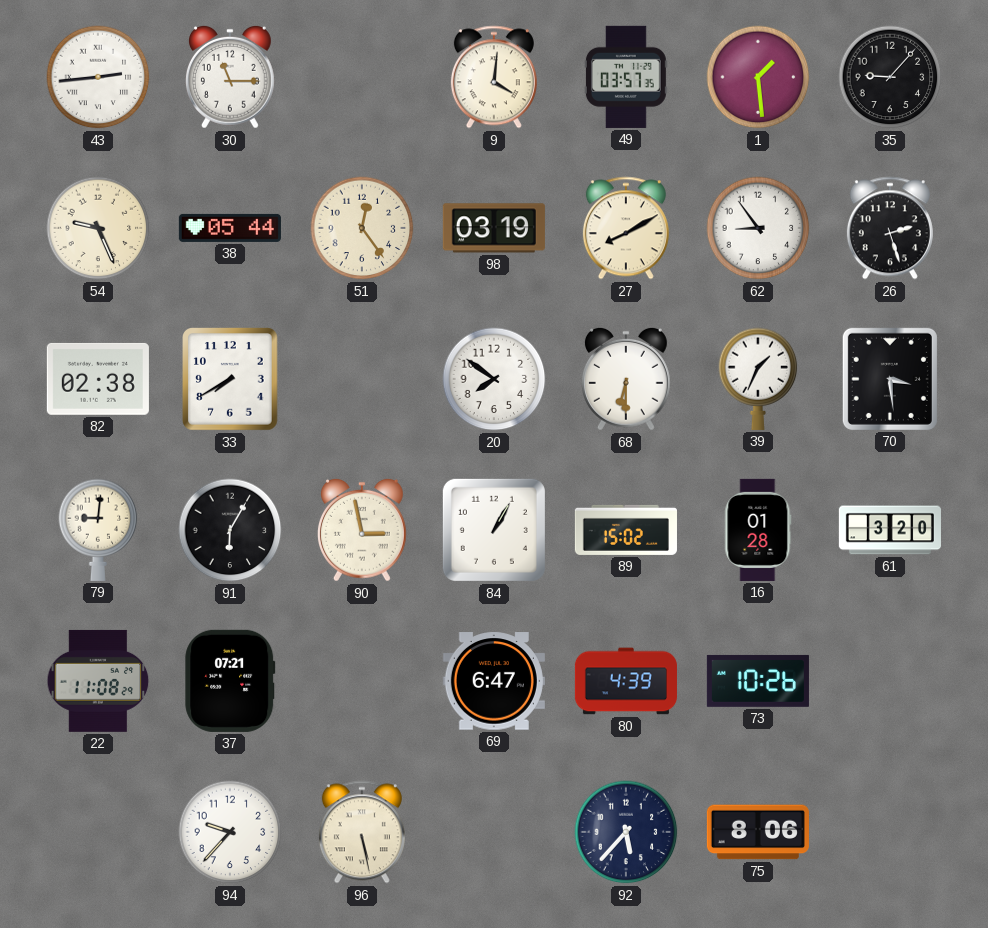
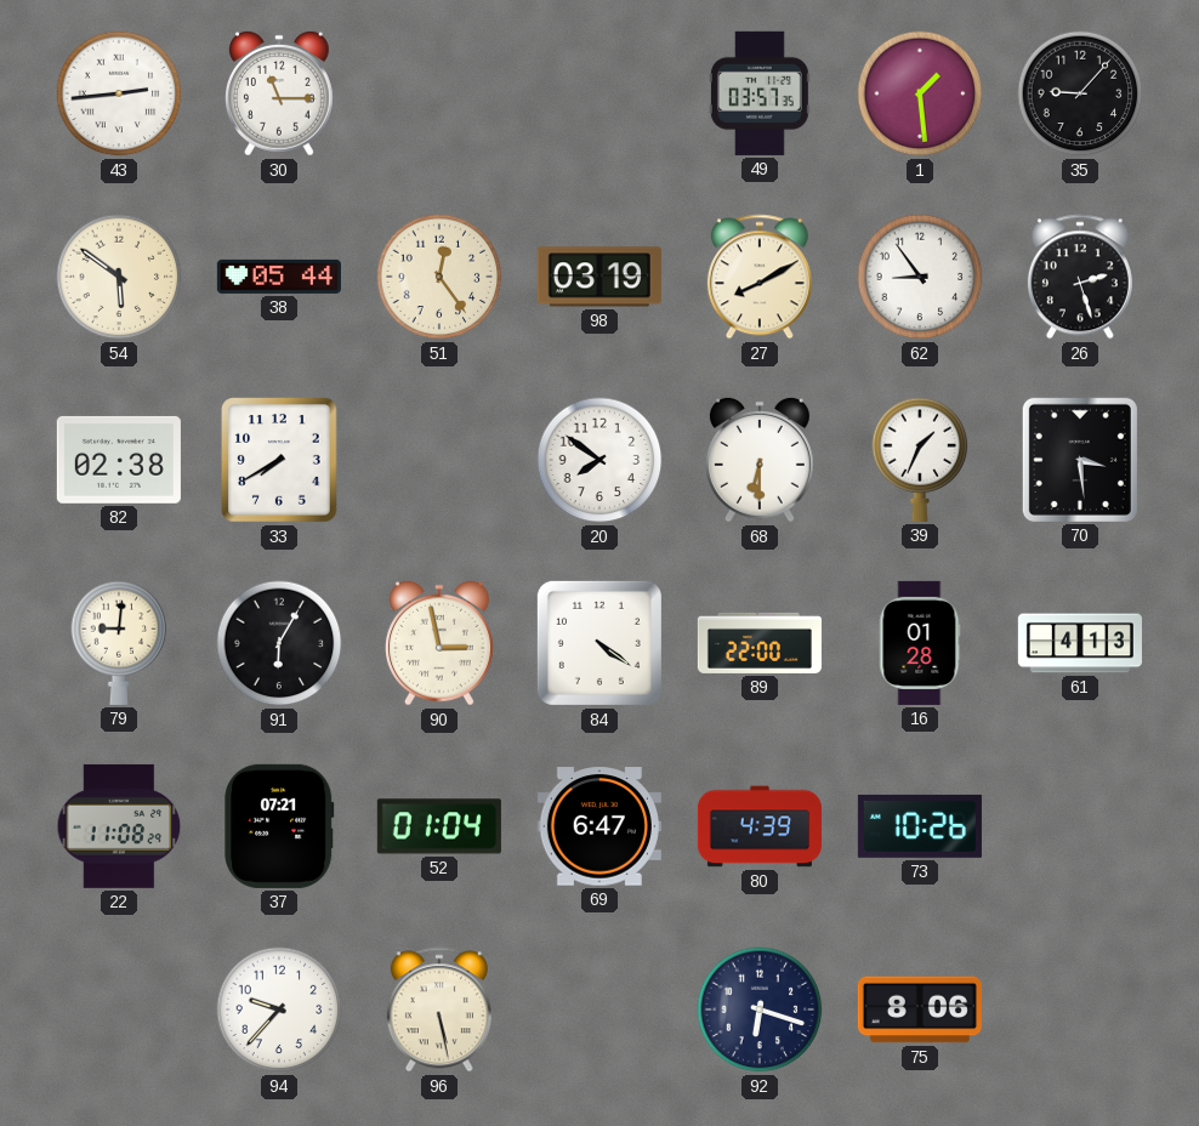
9: 4:01 -> none (494, 77)
54: 9:26 -> 5:51 (119, 277)
84: 1:05 -> 4:21 (599, 643)
89: 15:02 -> 22:00 (760, 643)
61: 3:20 -> 4:13 (1080, 643)
52: none -> 01:04 (439, 826)
92: 5:37 -> 6:18 (760, 1010)
